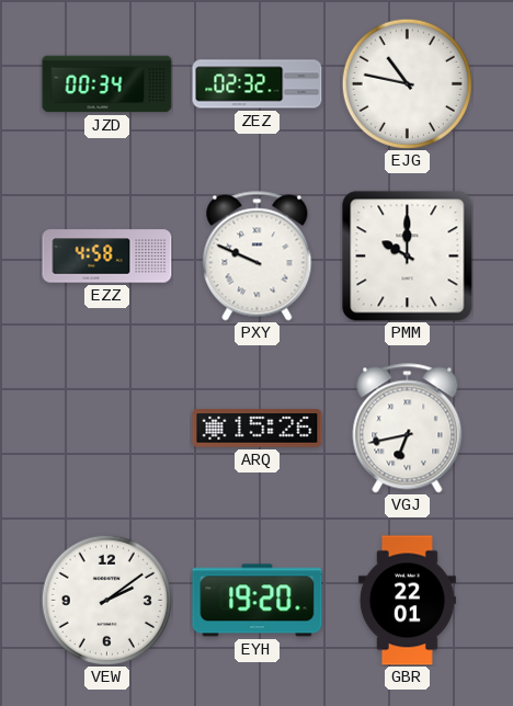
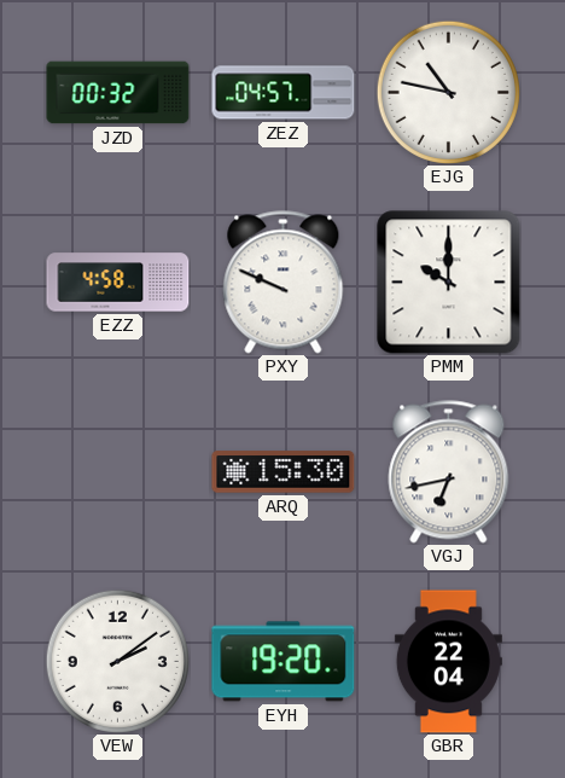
JZD: 00:34 -> 00:32 (118, 93)
ZEZ: 02:32 -> 04:57 (284, 93)
ARQ: 15:26 -> 15:30 (284, 472)
GBR: 22:01 -> 22:04 (448, 662)
